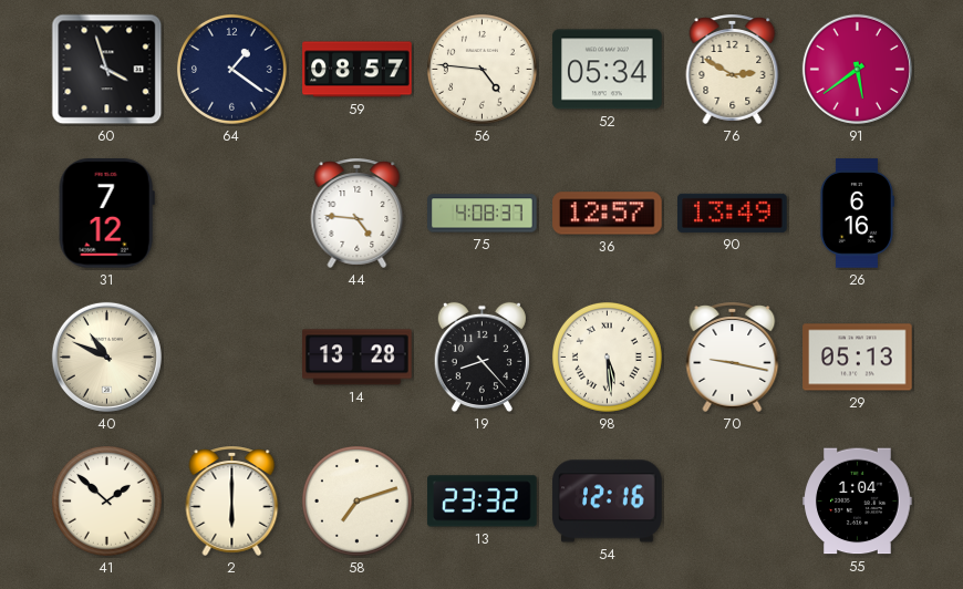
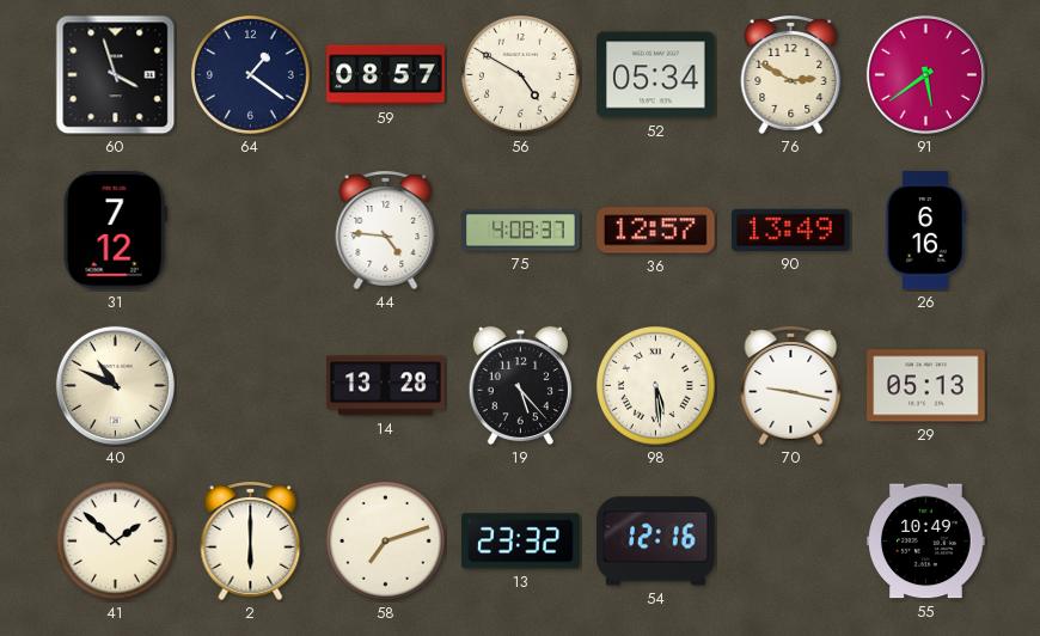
56: 4:46 -> 4:50 (520, 74)
19: 8:23 -> 5:23 (520, 386)
55: 1:04 -> 10:49 (926, 542)
